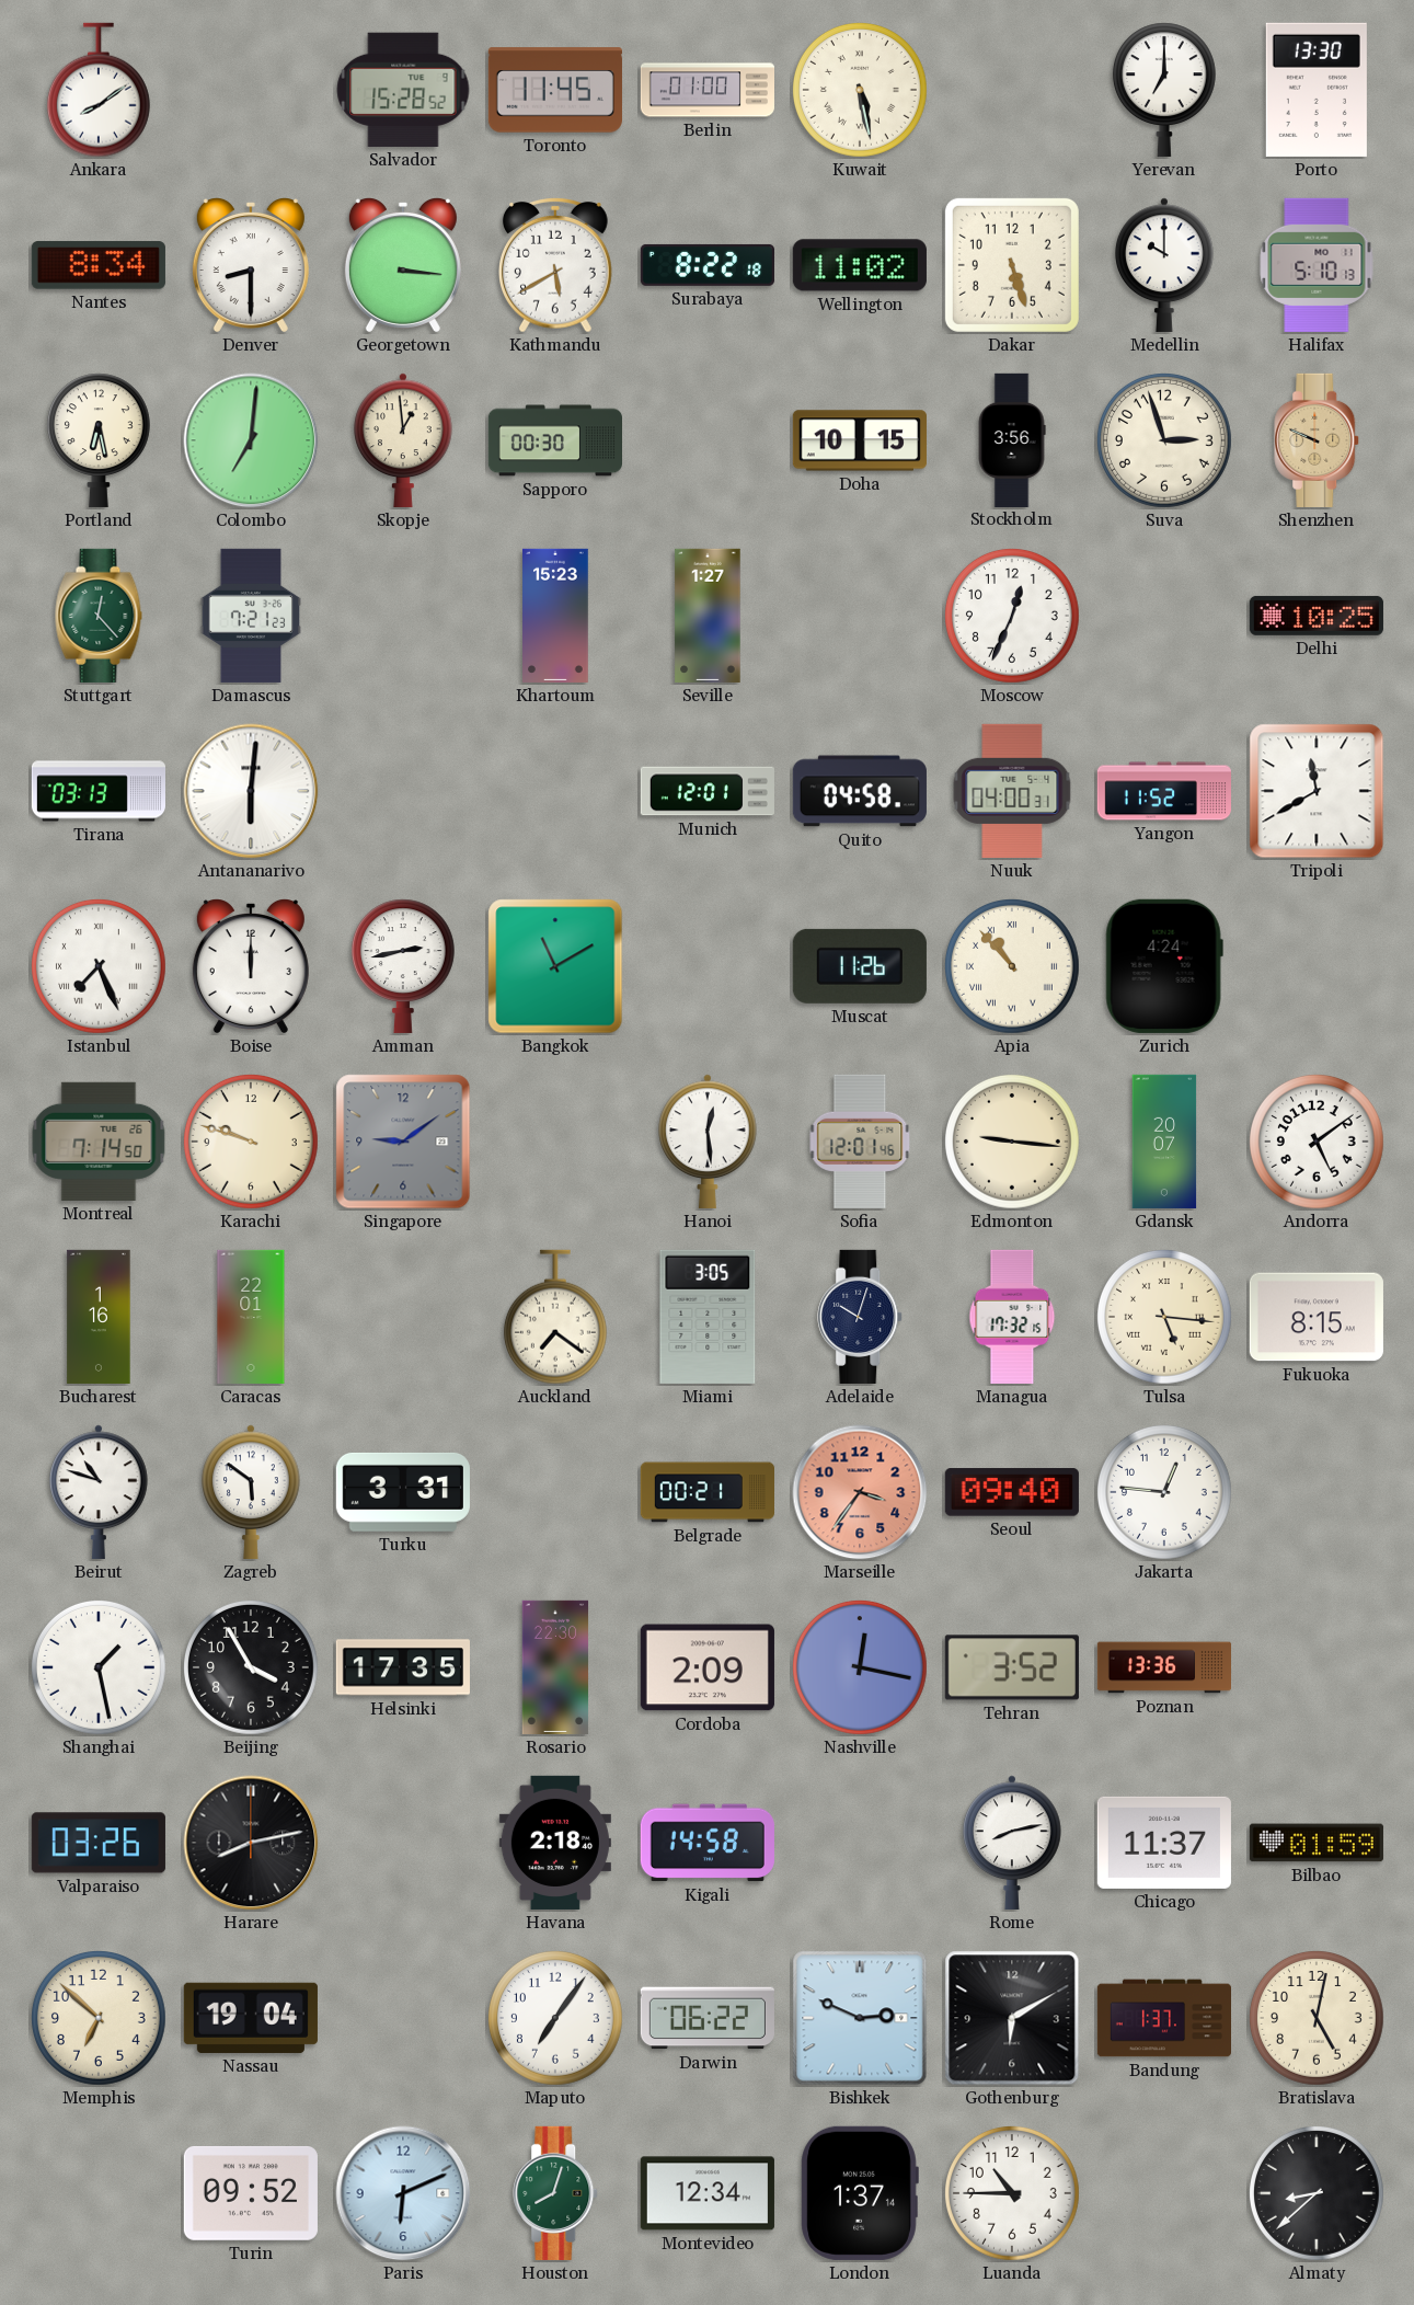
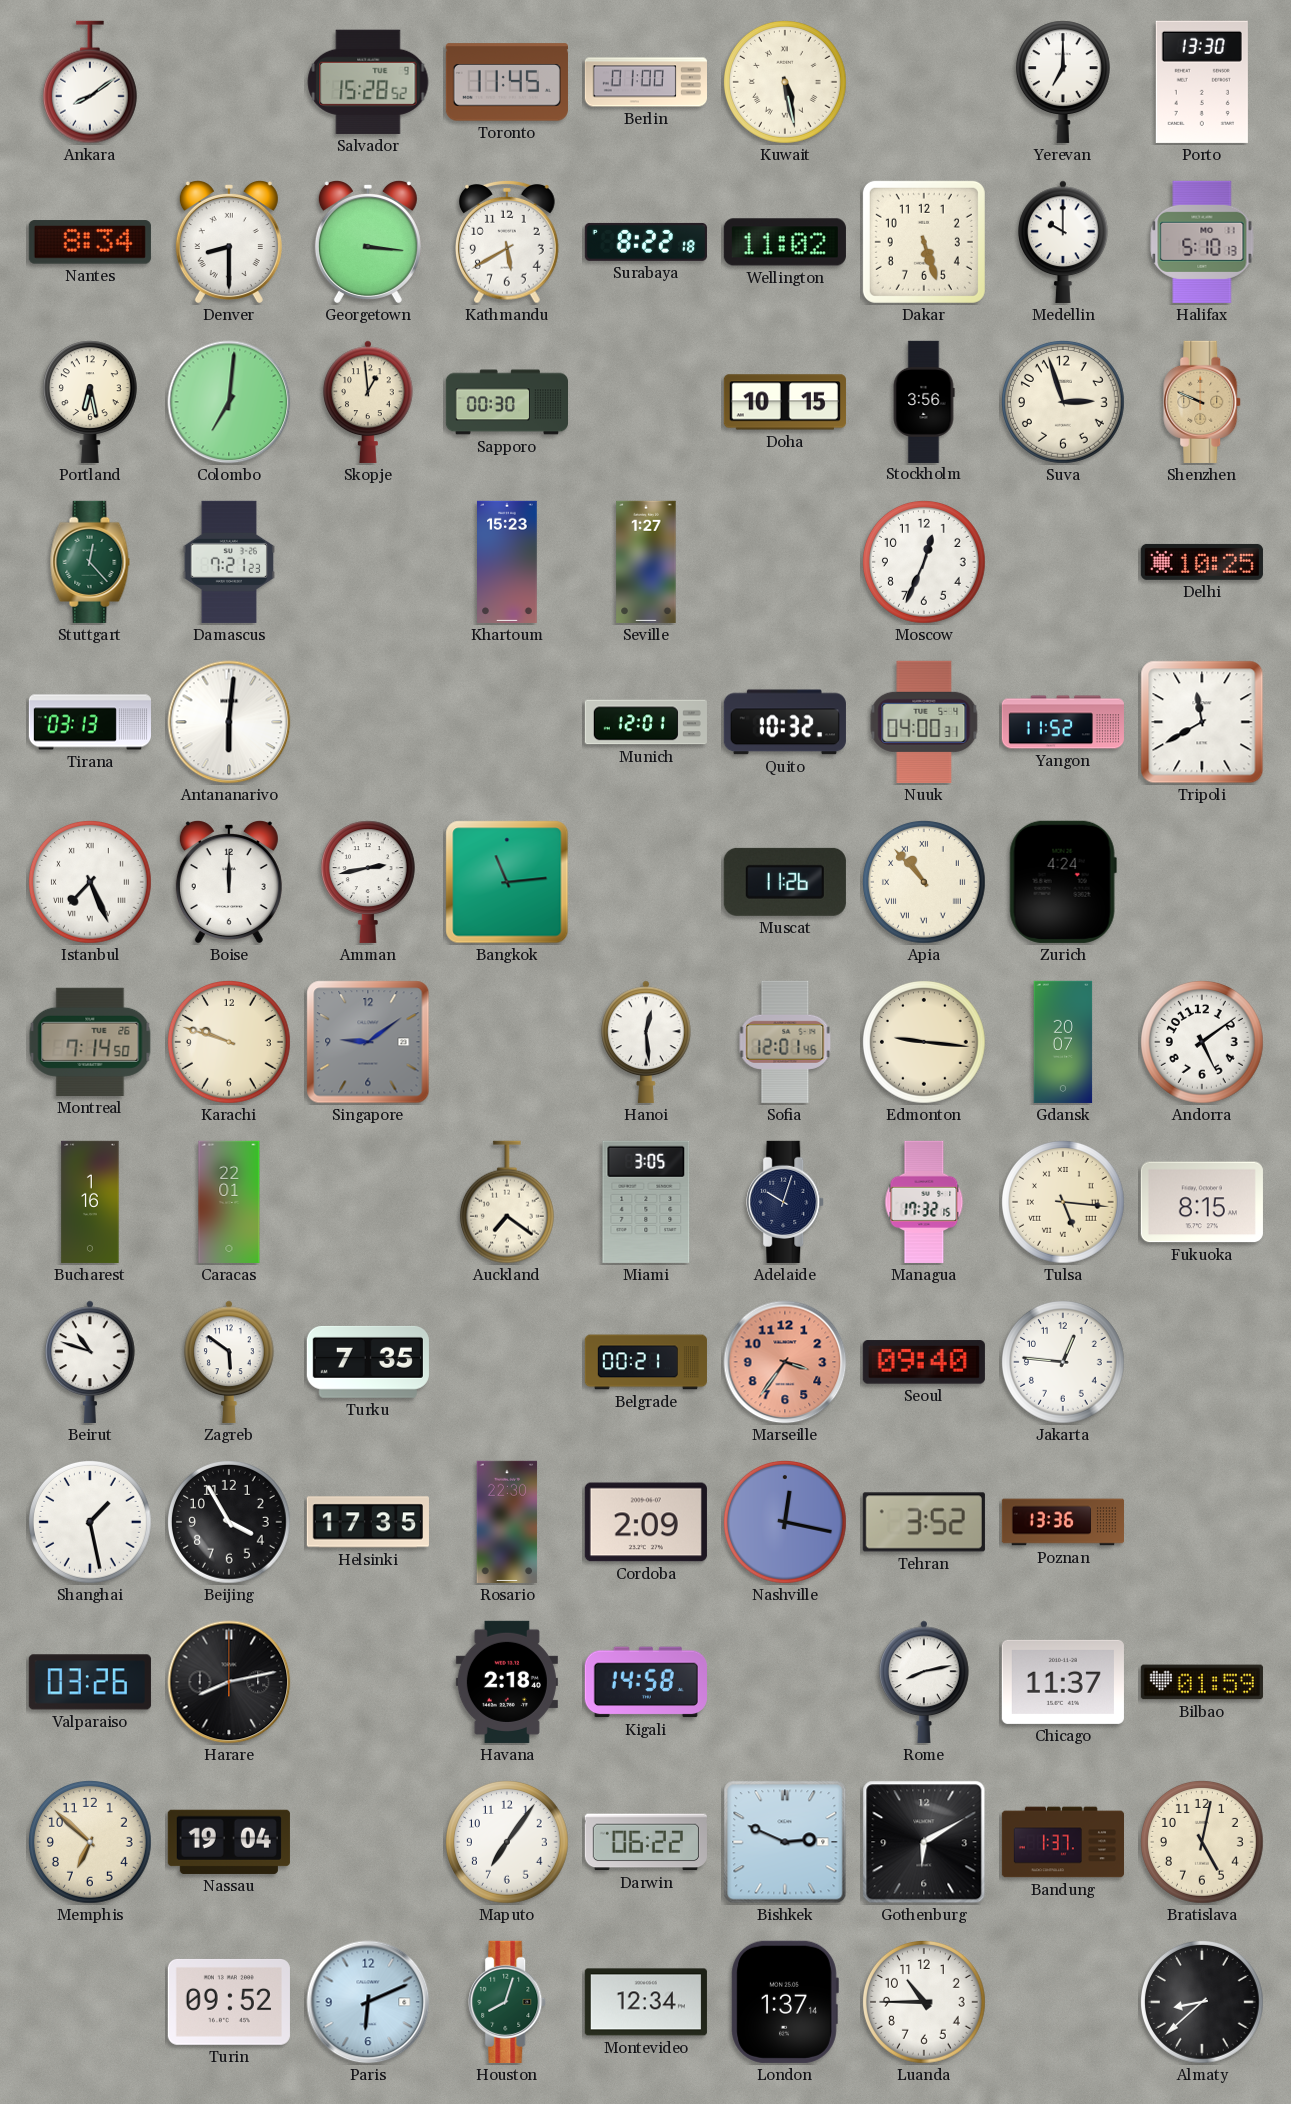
Quito: 04:58 -> 10:32 (785, 722)
Bangkok: 11:10 -> 11:14 (507, 882)
Turku: 3:31 -> 7:35 (368, 1362)
